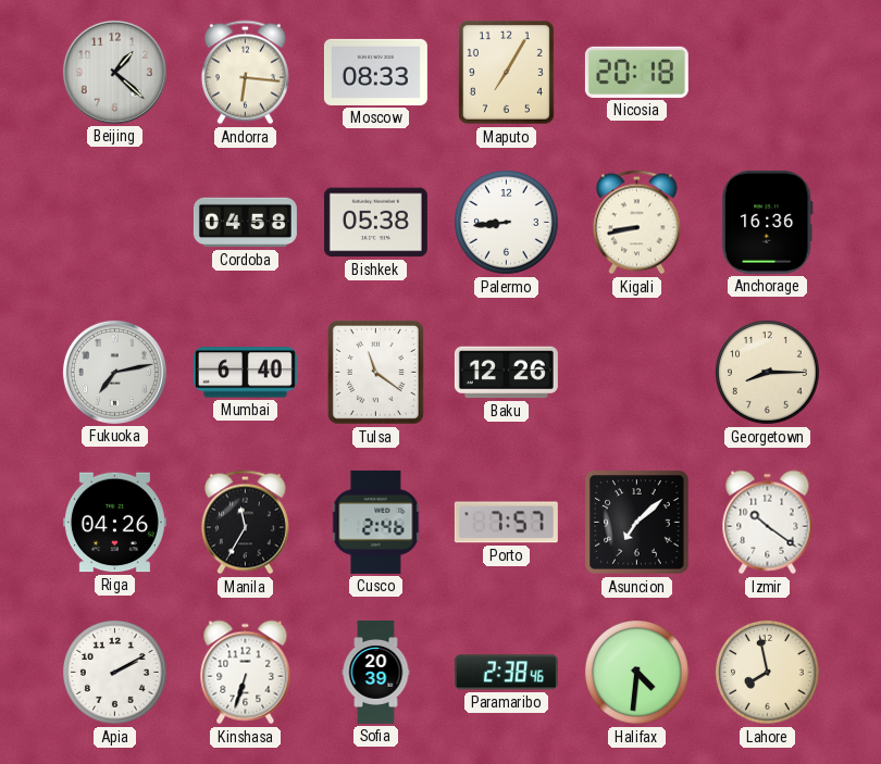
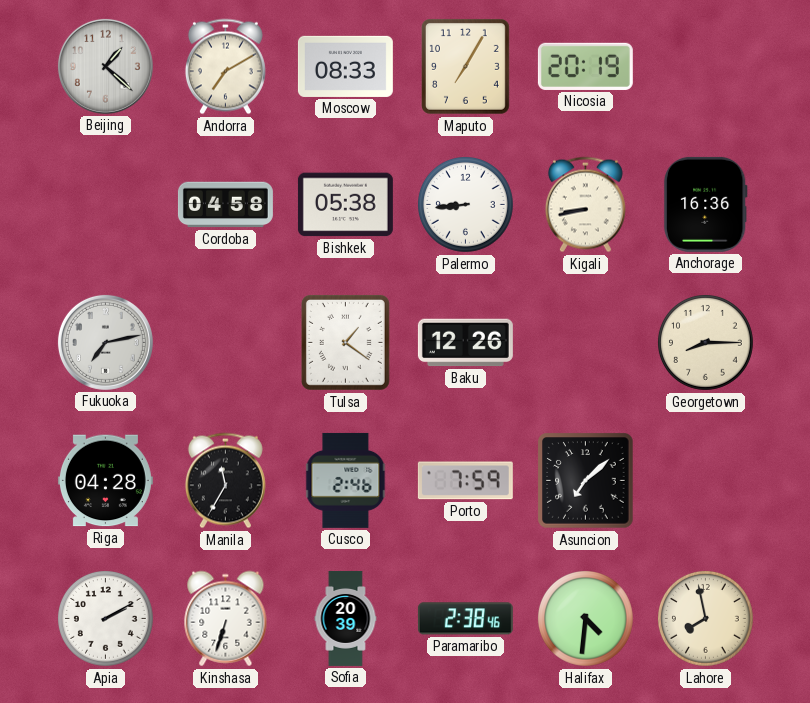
Andorra: 6:16 -> 7:10 (225, 67)
Nicosia: 20:18 -> 20:19 (585, 66)
Mumbai: 6:40 -> none (245, 373)
Tulsa: 11:21 -> 1:21 (345, 342)
Riga: 04:26 -> 04:28 (105, 481)
Porto: 7:57 -> 7:59 (465, 481)
Izmir: 10:21 -> none (768, 523)
